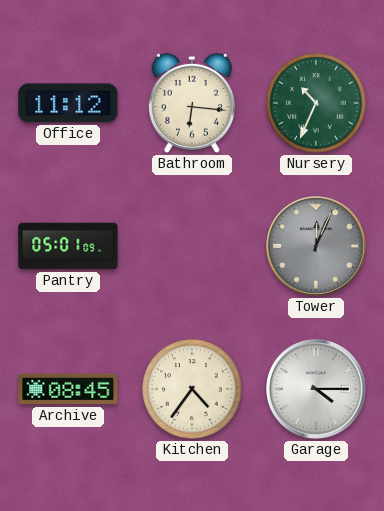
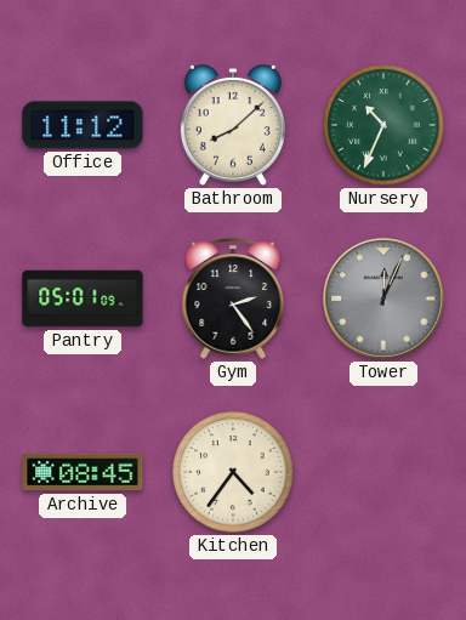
Bathroom: 6:16 -> 8:08 (233, 125)
Gym: none -> 2:24 (233, 298)
Garage: 4:15 -> none (317, 390)
